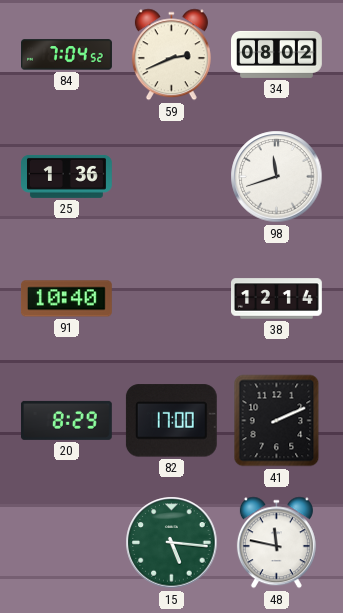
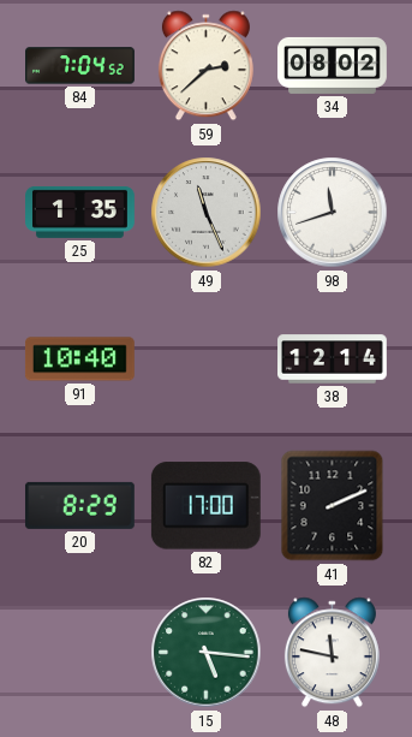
59: 2:41 -> 2:38 (205, 66)
25: 1:36 -> 1:35 (80, 212)
49: none -> 11:26 (207, 213)
